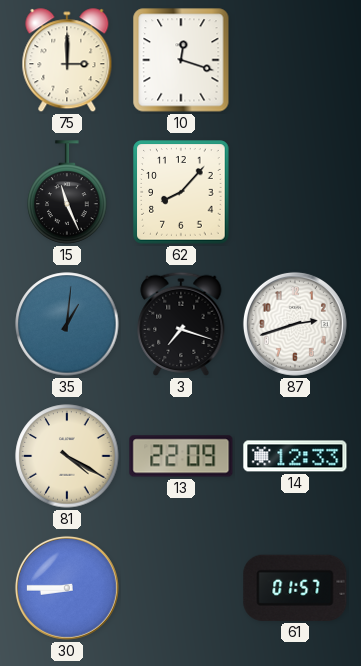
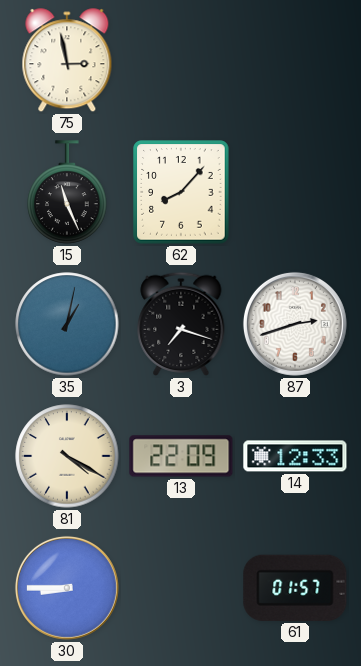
75: 3:00 -> 2:58 (67, 61)
10: 12:18 -> none (181, 60)
35: 1:01 -> 1:02 (67, 324)
